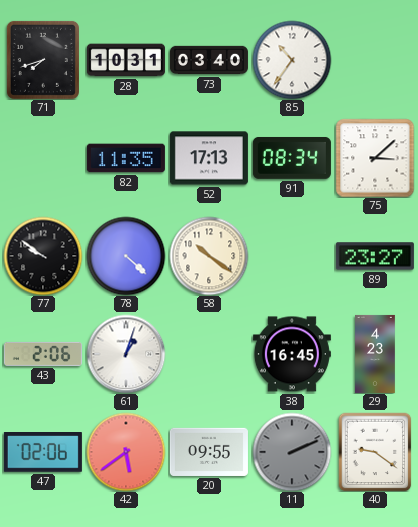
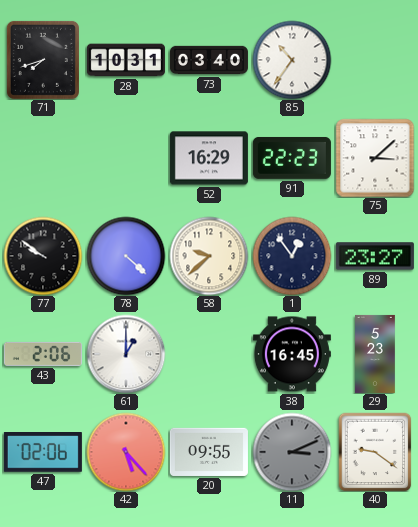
82: 11:35 -> none (126, 158)
52: 17:13 -> 16:29 (209, 158)
91: 08:34 -> 22:23 (292, 158)
58: 10:21 -> 9:38 (209, 256)
1: none -> 12:54 (292, 256)
61: 1:03 -> 1:00 (126, 354)
29: 4:23 -> 5:23 (375, 354)
42: 5:39 -> 5:23 (126, 452)
11: 2:11 -> 3:11 (292, 452)
